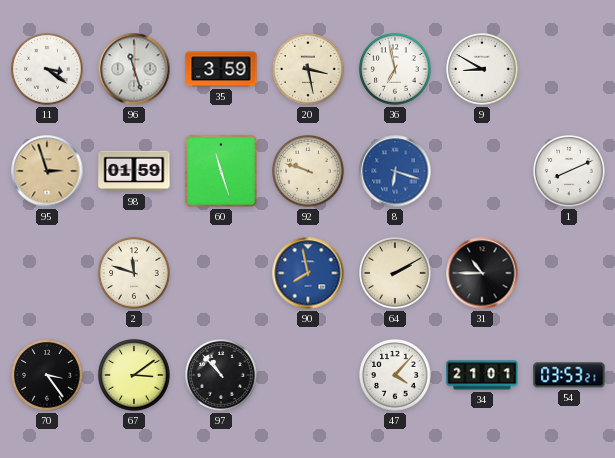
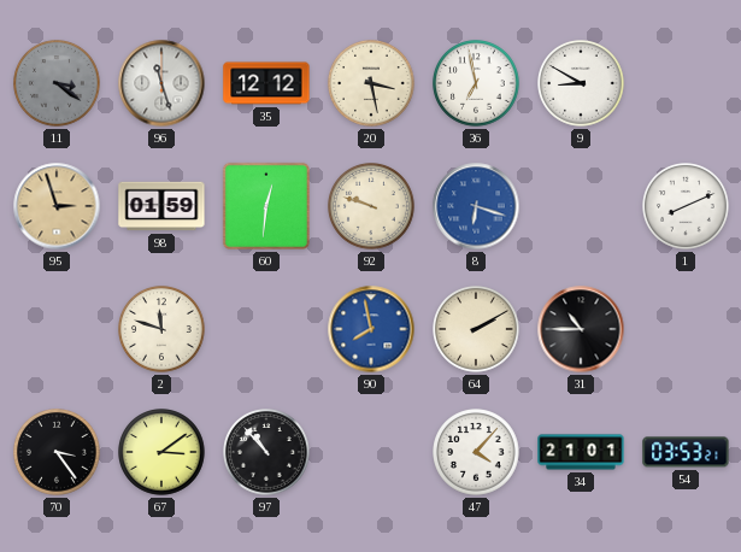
11 dial: white -> grey (58, 84)
35: 3:59 -> 12:12 (266, 83)
60: 11:27 -> 12:31 (266, 206)
